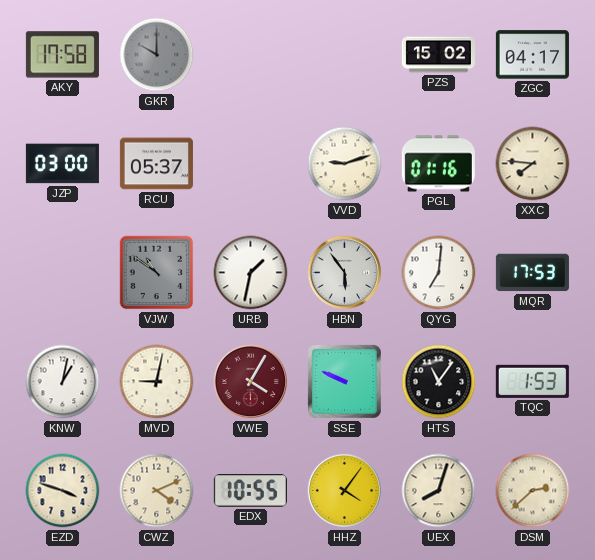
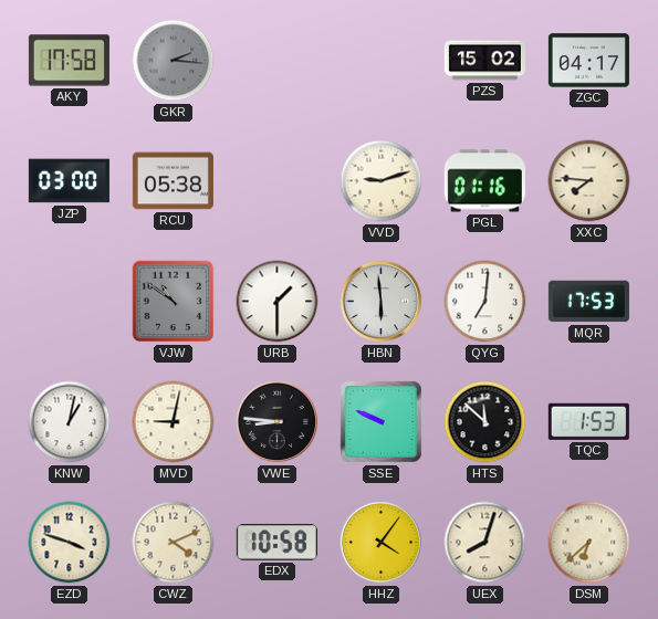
GKR: 10:00 -> 2:16 (174, 61)
RCU: 05:37 -> 05:38 (173, 181)
URB: 1:32 -> 1:30 (278, 302)
HBN: 5:54 -> 5:59 (382, 302)
VWE: 4:05 -> 8:46 (278, 422)
VWE dial: burgundy -> black (278, 422)
HTS: 11:06 -> 11:52 (485, 422)
EDX: 10:55 -> 10:58 (276, 543)
DSM: 2:38 -> 6:38 (589, 543)
